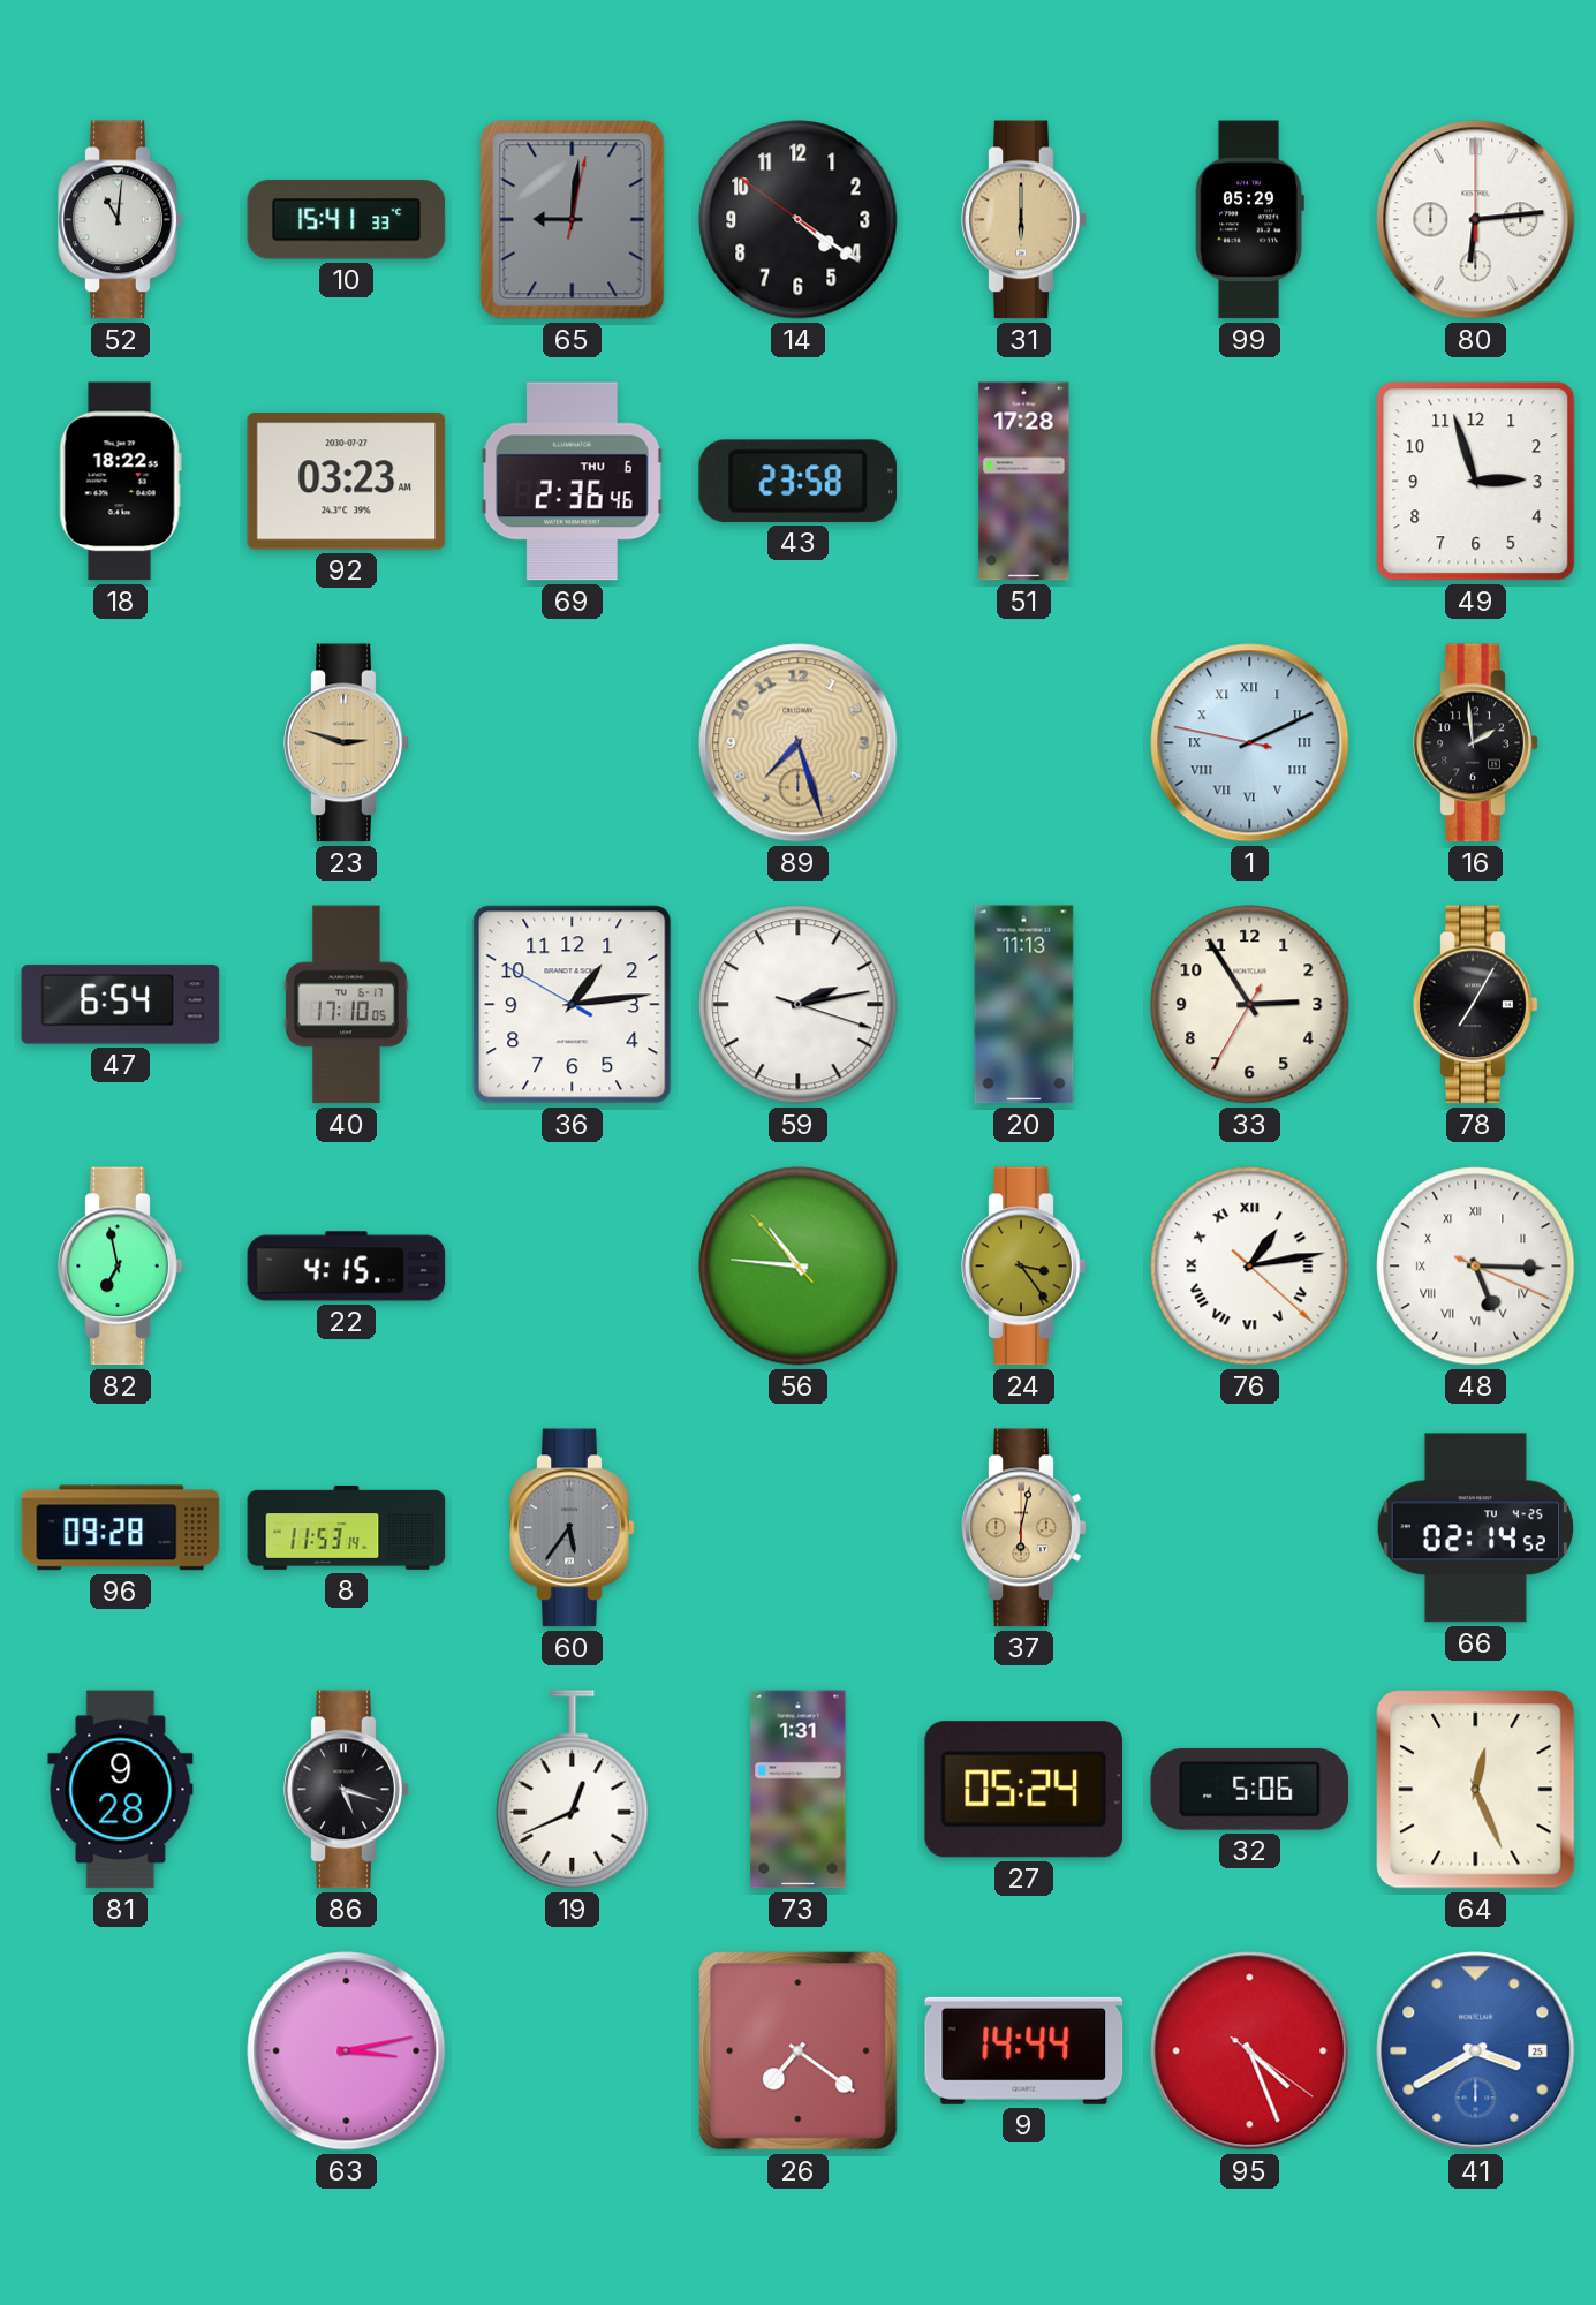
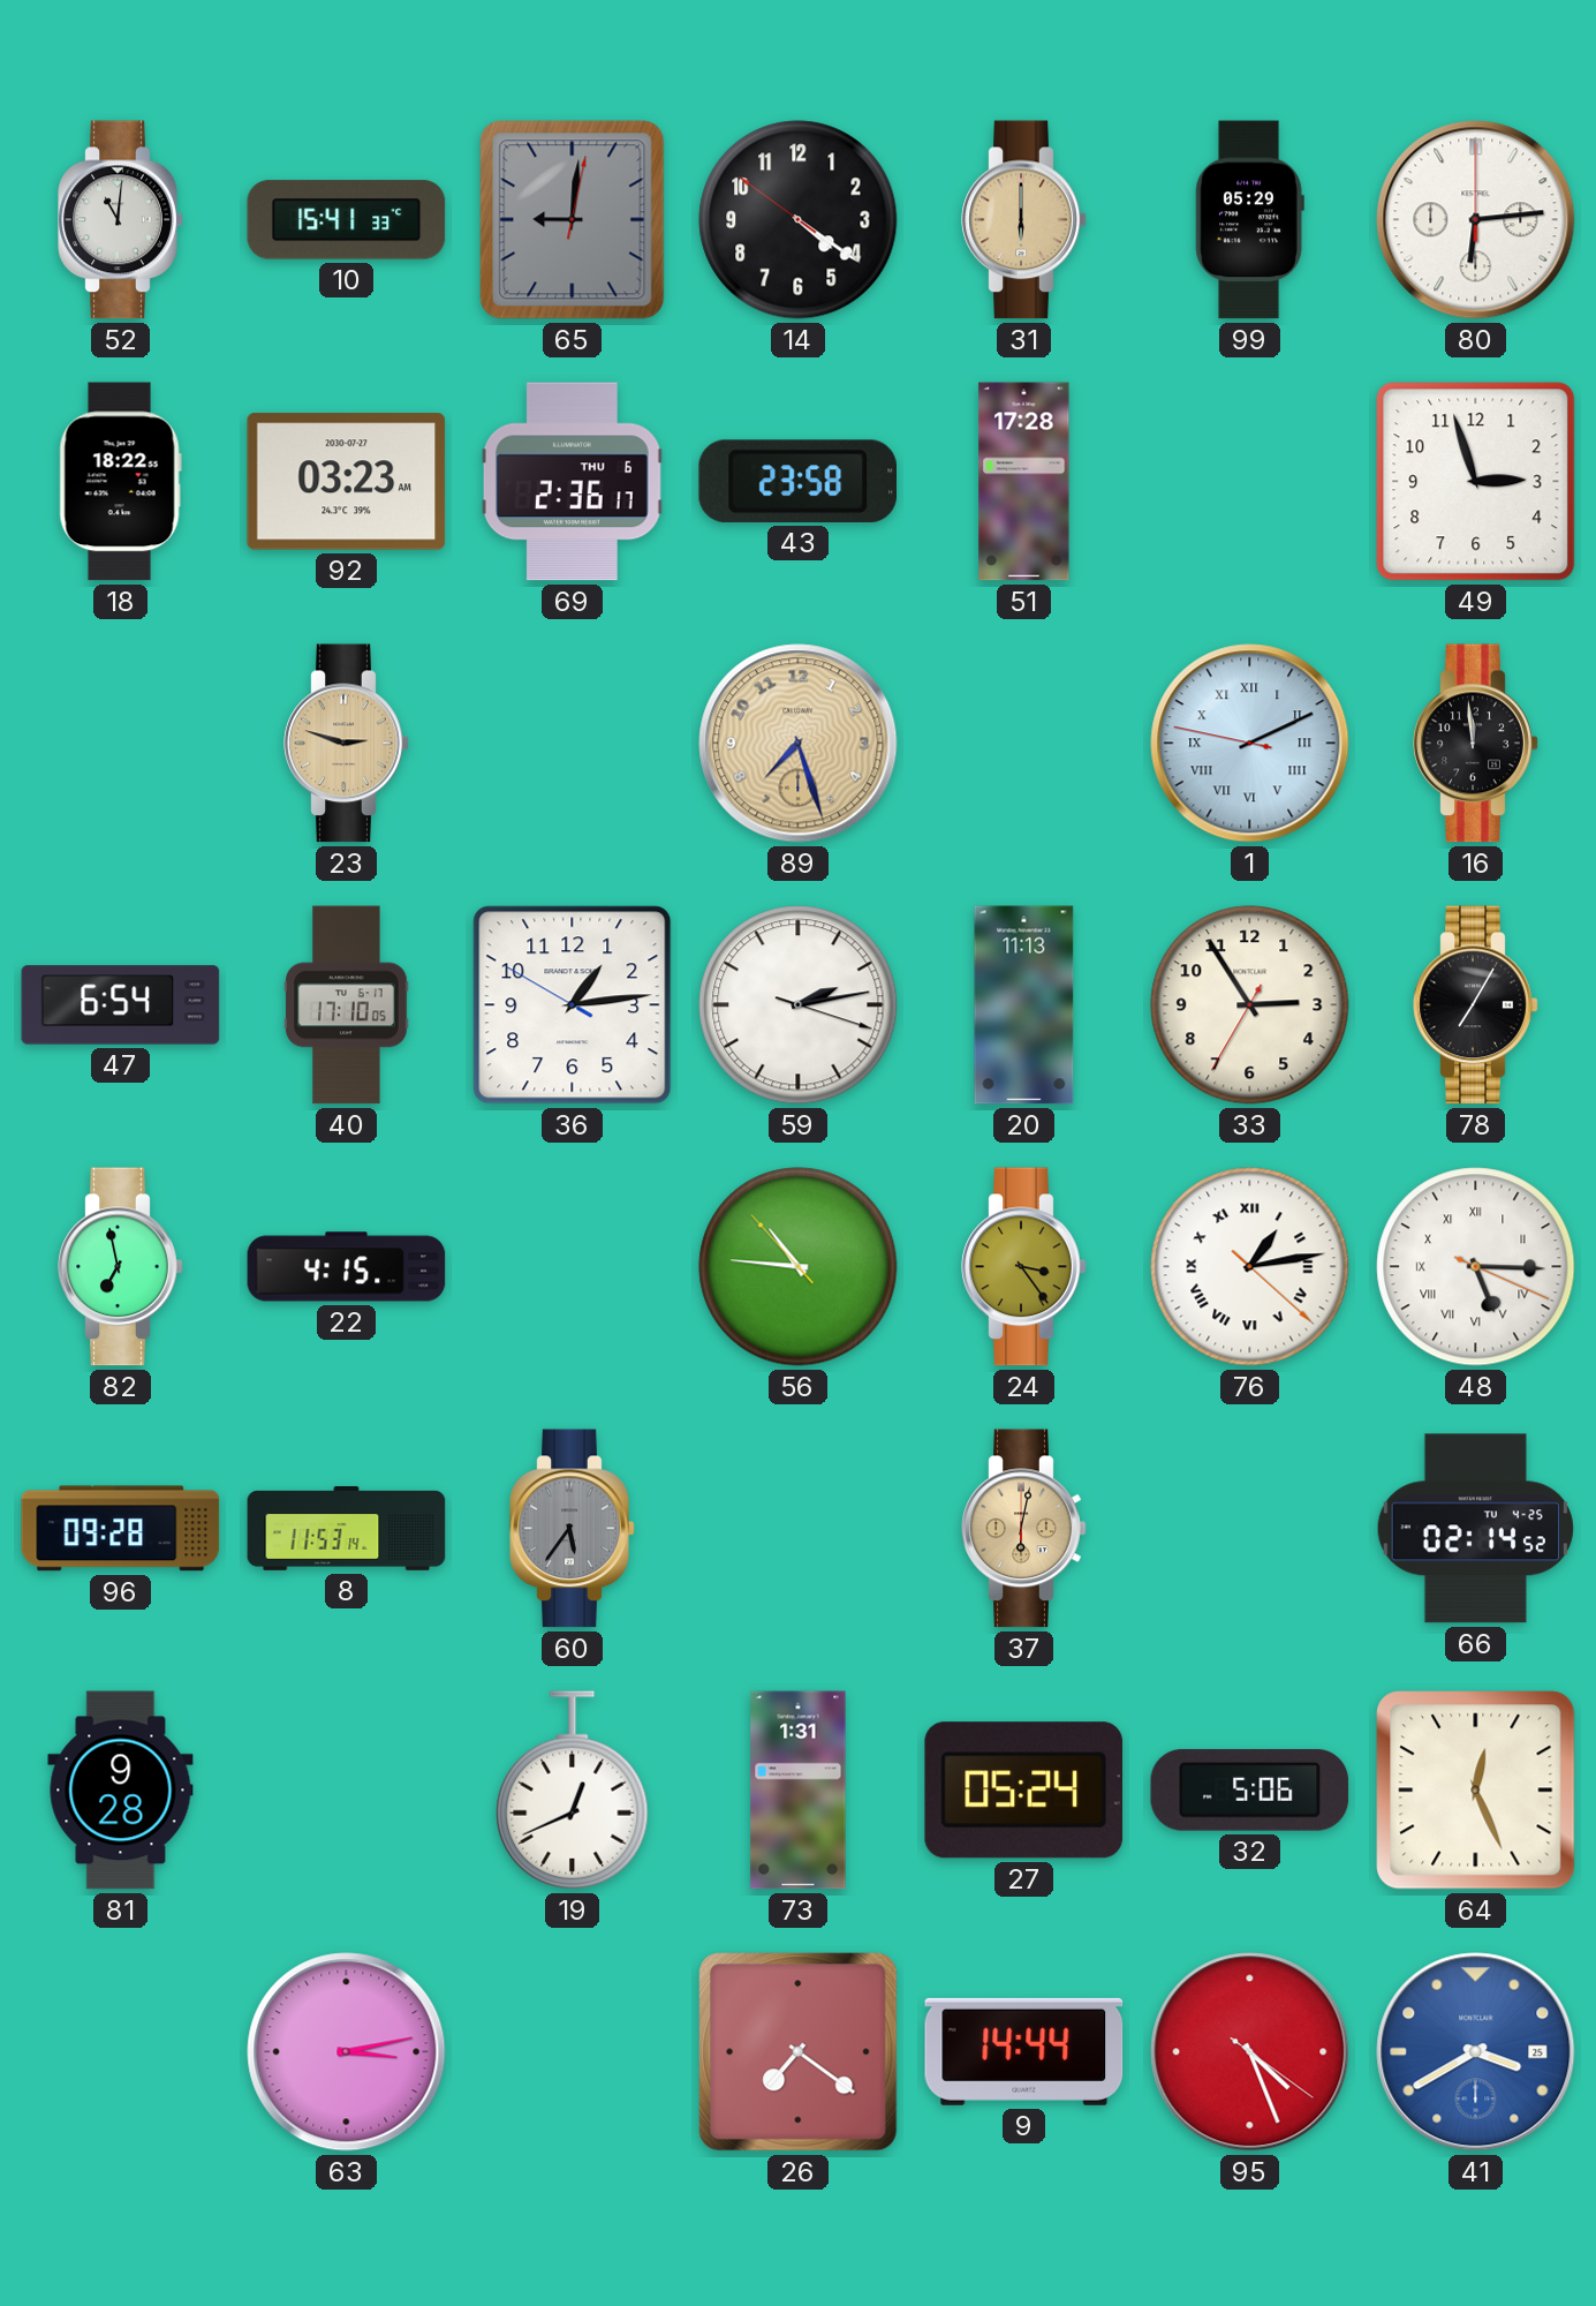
69: 2:36:46 -> 2:36:17 (572, 482)
16: 1:59 -> 11:59 (1476, 744)
86: 5:18 -> none (347, 1790)
